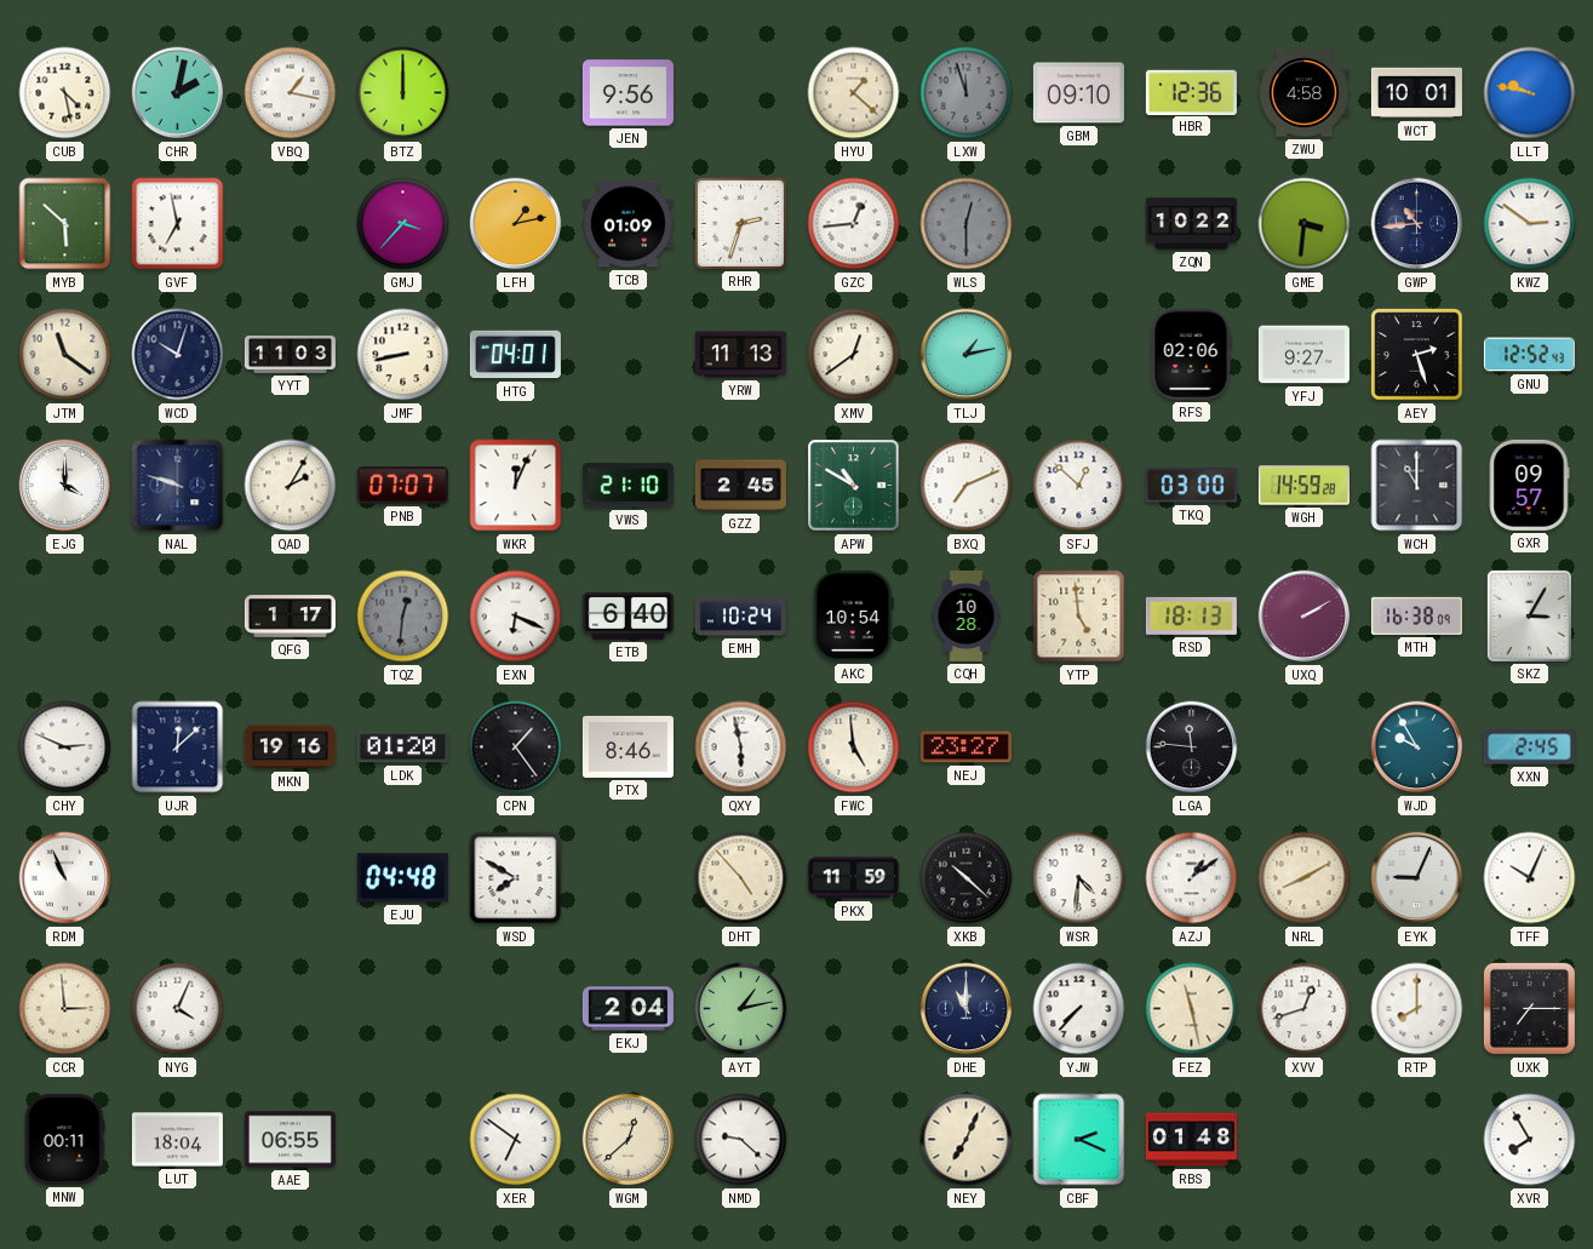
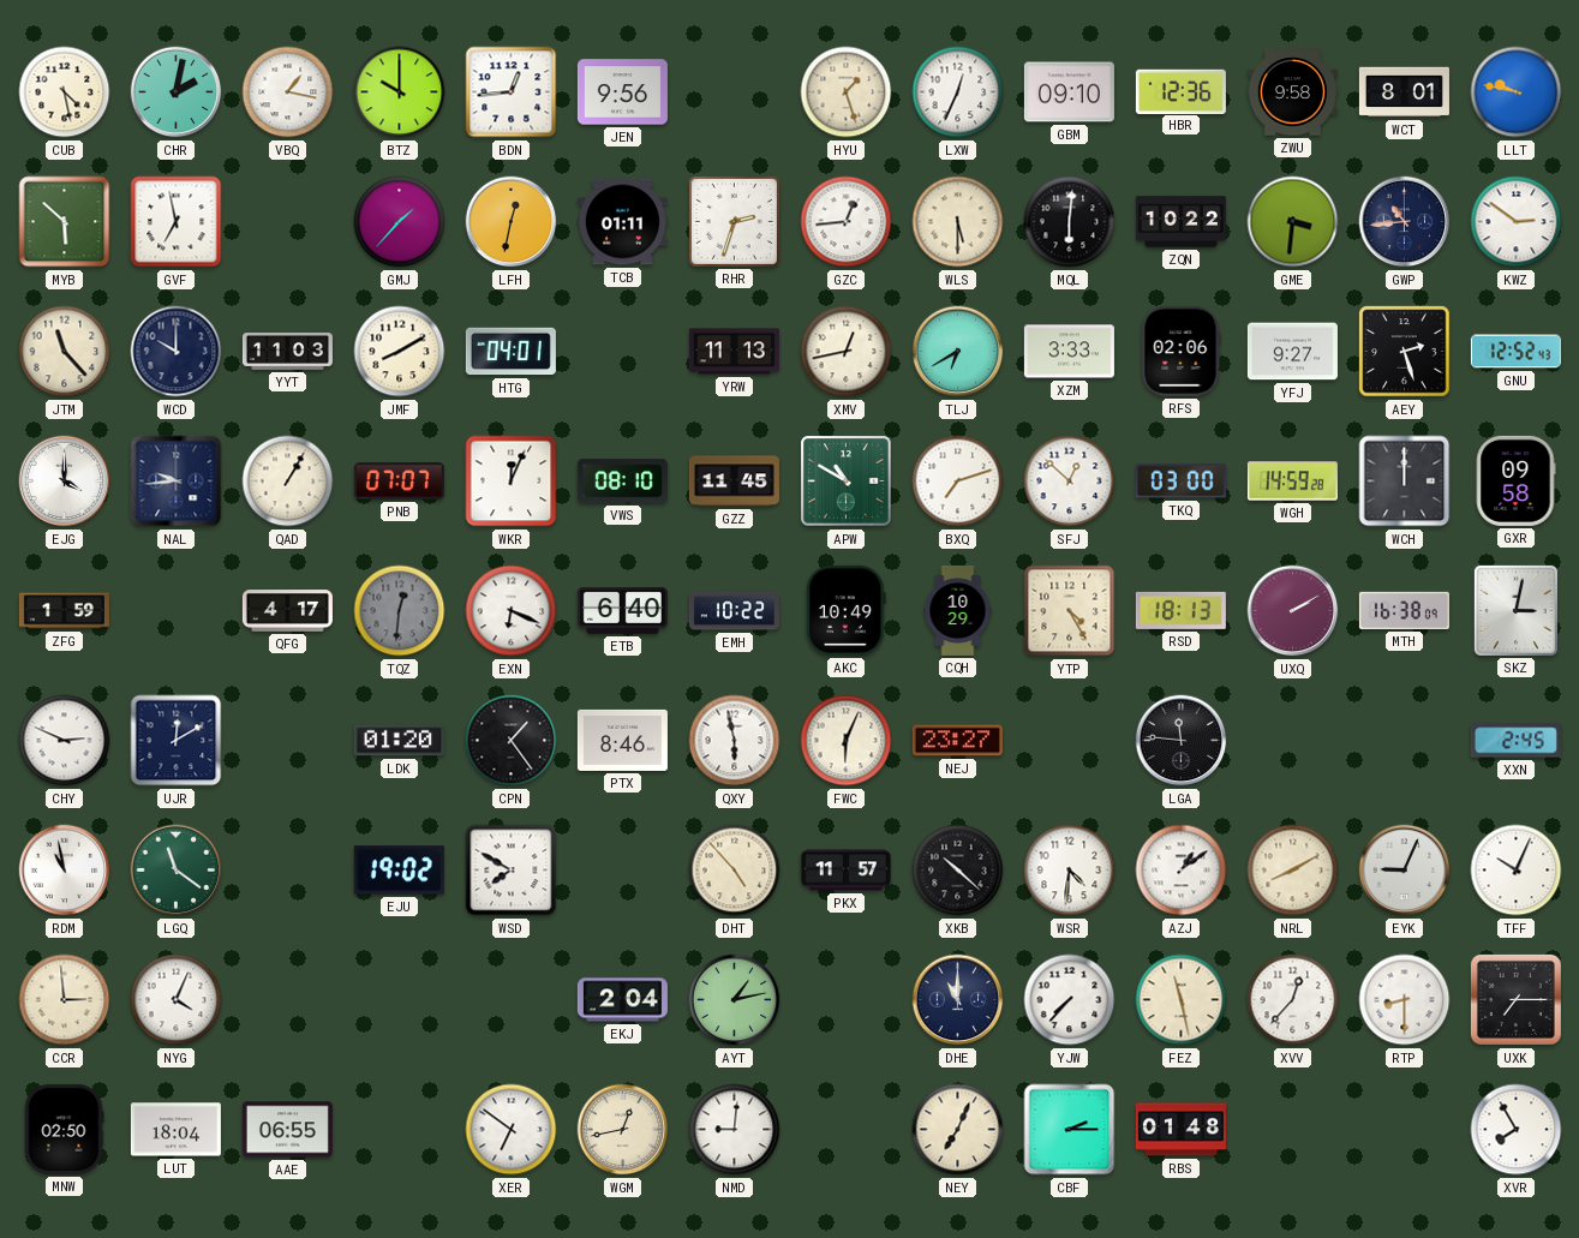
BTZ: 12:00 -> 10:00 (400, 92)
BDN: none -> 12:44 (512, 92)
HYU: 1:22 -> 1:27 (847, 92)
LXW: 11:57 -> 12:34 (958, 92)
LXW dial: grey -> white (958, 92)
ZWU: 4:58 -> 9:58 (1292, 92)
WCT: 10:01 -> 8:01 (1404, 92)
GMJ: 3:37 -> 1:37 (400, 222)
LFH: 1:13 -> 12:32 (512, 222)
TCB: 01:09 -> 01:11 (622, 222)
WLS: 12:30 -> 5:30 (958, 222)
WLS dial: grey -> cream (958, 222)
MQL: none -> 6:01 (1070, 222)
JTM: 11:21 -> 11:23 (65, 352)
WCD: 10:03 -> 10:00 (177, 352)
JMF: 8:43 -> 8:10 (400, 352)
XMV: 12:39 -> 12:43 (847, 352)
TLJ: 1:13 -> 6:40 (958, 352)
XZM: none -> 3:33 (1069, 352)
NAL: 9:48 -> 9:44 (177, 482)
QAD: 2:05 -> 1:05 (288, 482)
VWS: 21:10 -> 08:10 (622, 482)
GZZ: 2:45 -> 11:45 (734, 482)
BXQ: 7:11 -> 7:12 (958, 482)
WCH: 11:00 -> 12:00 (1405, 482)
GXR: 09:57 -> 09:58 (1515, 480)
ZFG: none -> 1:59 (64, 611)
QFG: 1:17 -> 4:17 (287, 611)
EMH: 10:24 -> 10:22 (734, 611)
AKC: 10:54 -> 10:49 (845, 610)
CQH: 10:28 -> 10:29 (958, 610)
YTP: 4:59 -> 4:25 (1070, 611)
SKZ: 3:05 -> 3:02 (1515, 610)
UJR: 12:08 -> 12:10 (177, 741)
MKN: 19:16 -> none (290, 747)
FWC: 4:59 -> 6:04 (847, 741)
WJD: 9:55 -> none (1417, 747)
RDM: 10:56 -> 10:58 (65, 871)
LGQ: none -> 11:21 (177, 871)
EJU: 04:48 -> 19:02 (399, 871)
PKX: 11:59 -> 11:57 (845, 871)
XVV: 12:42 -> 12:37 (1293, 1000)
RTP: 8:00 -> 8:30 (1405, 1000)
MNW: 00:11 -> 02:50 (64, 1129)
WGM: 12:38 -> 12:43 (623, 1130)
NMD: 9:22 -> 9:01 (735, 1130)
CBF: 2:19 -> 2:15 (1070, 1130)
